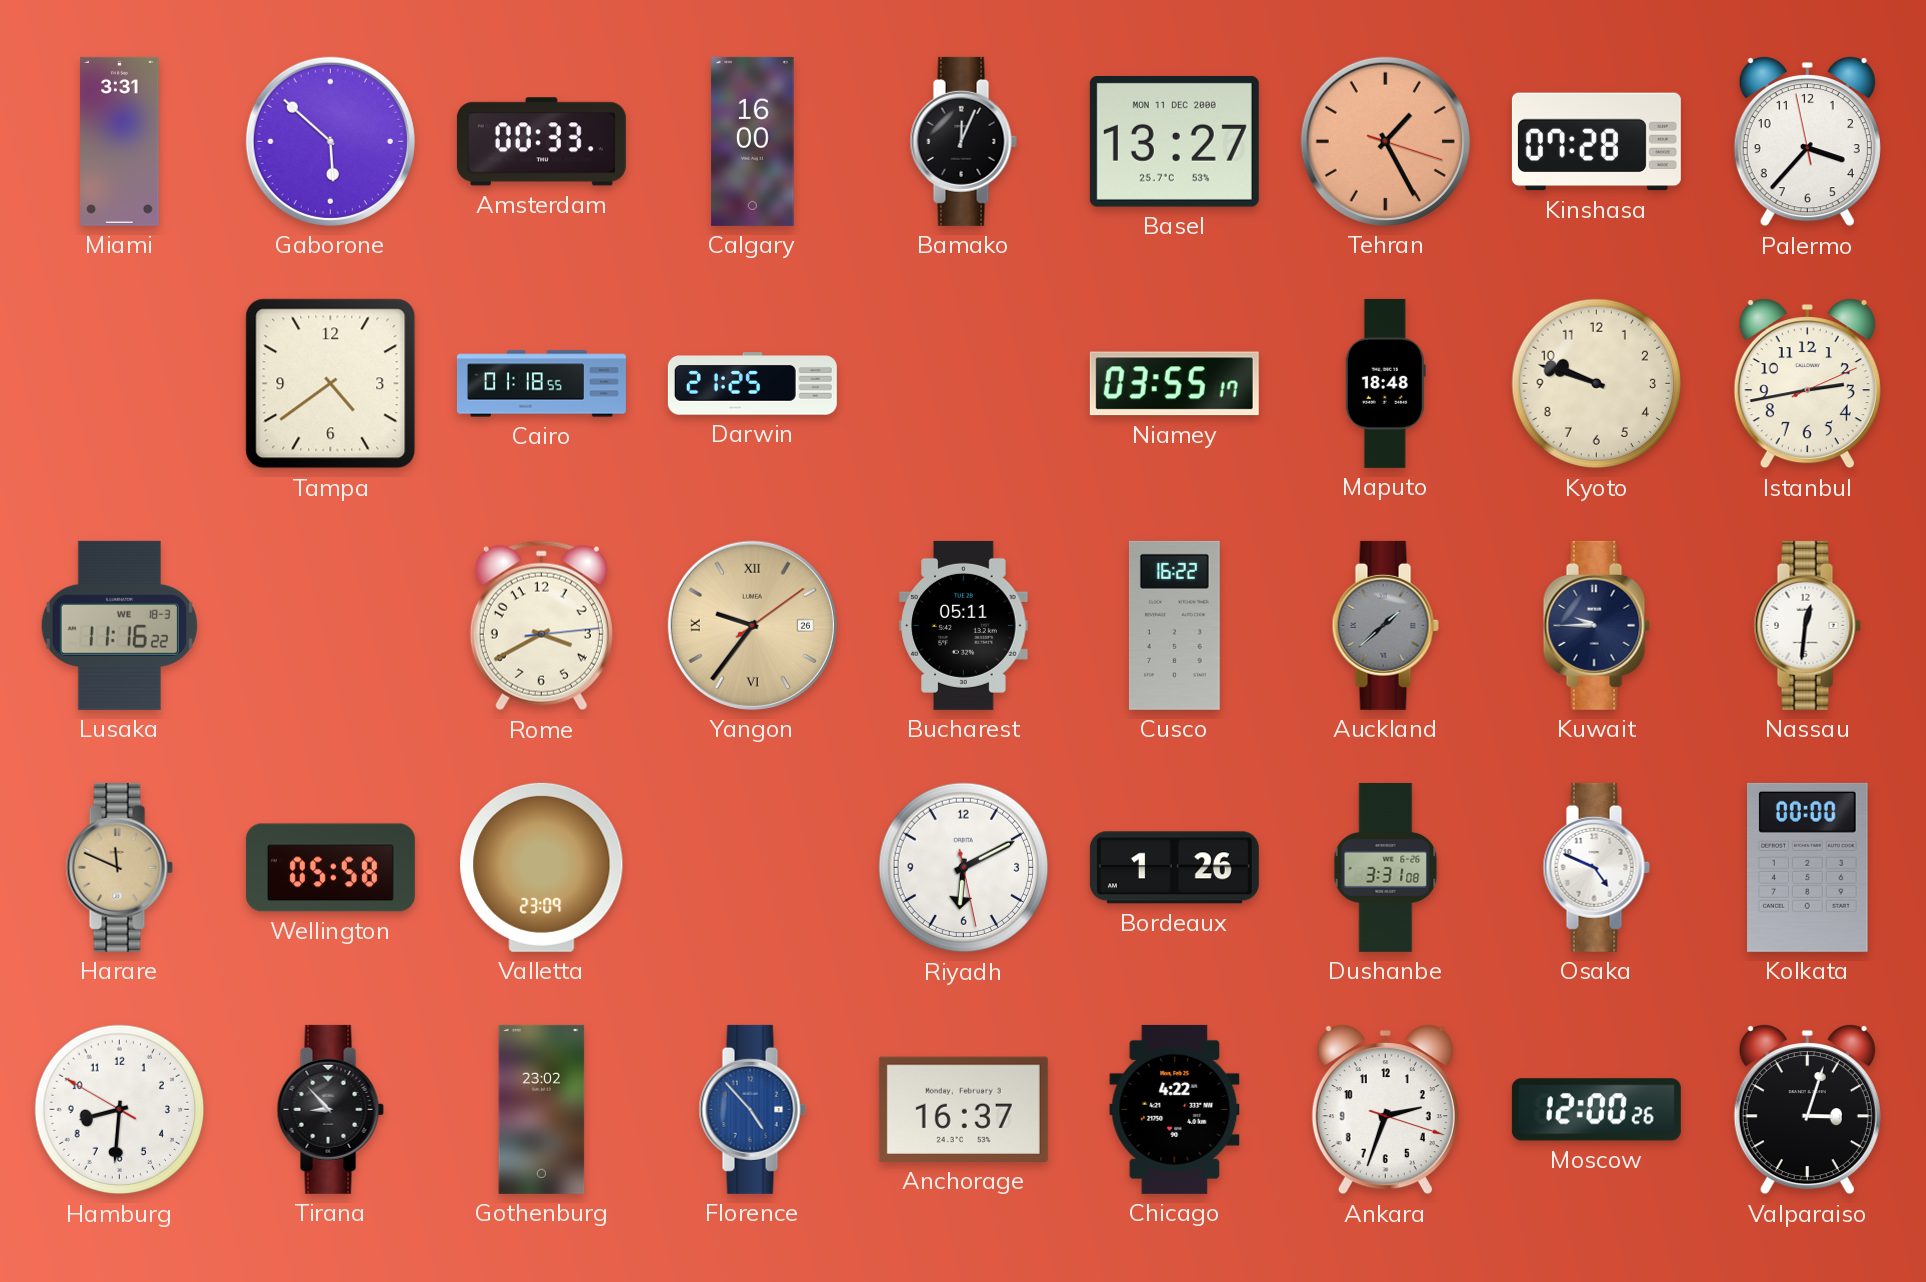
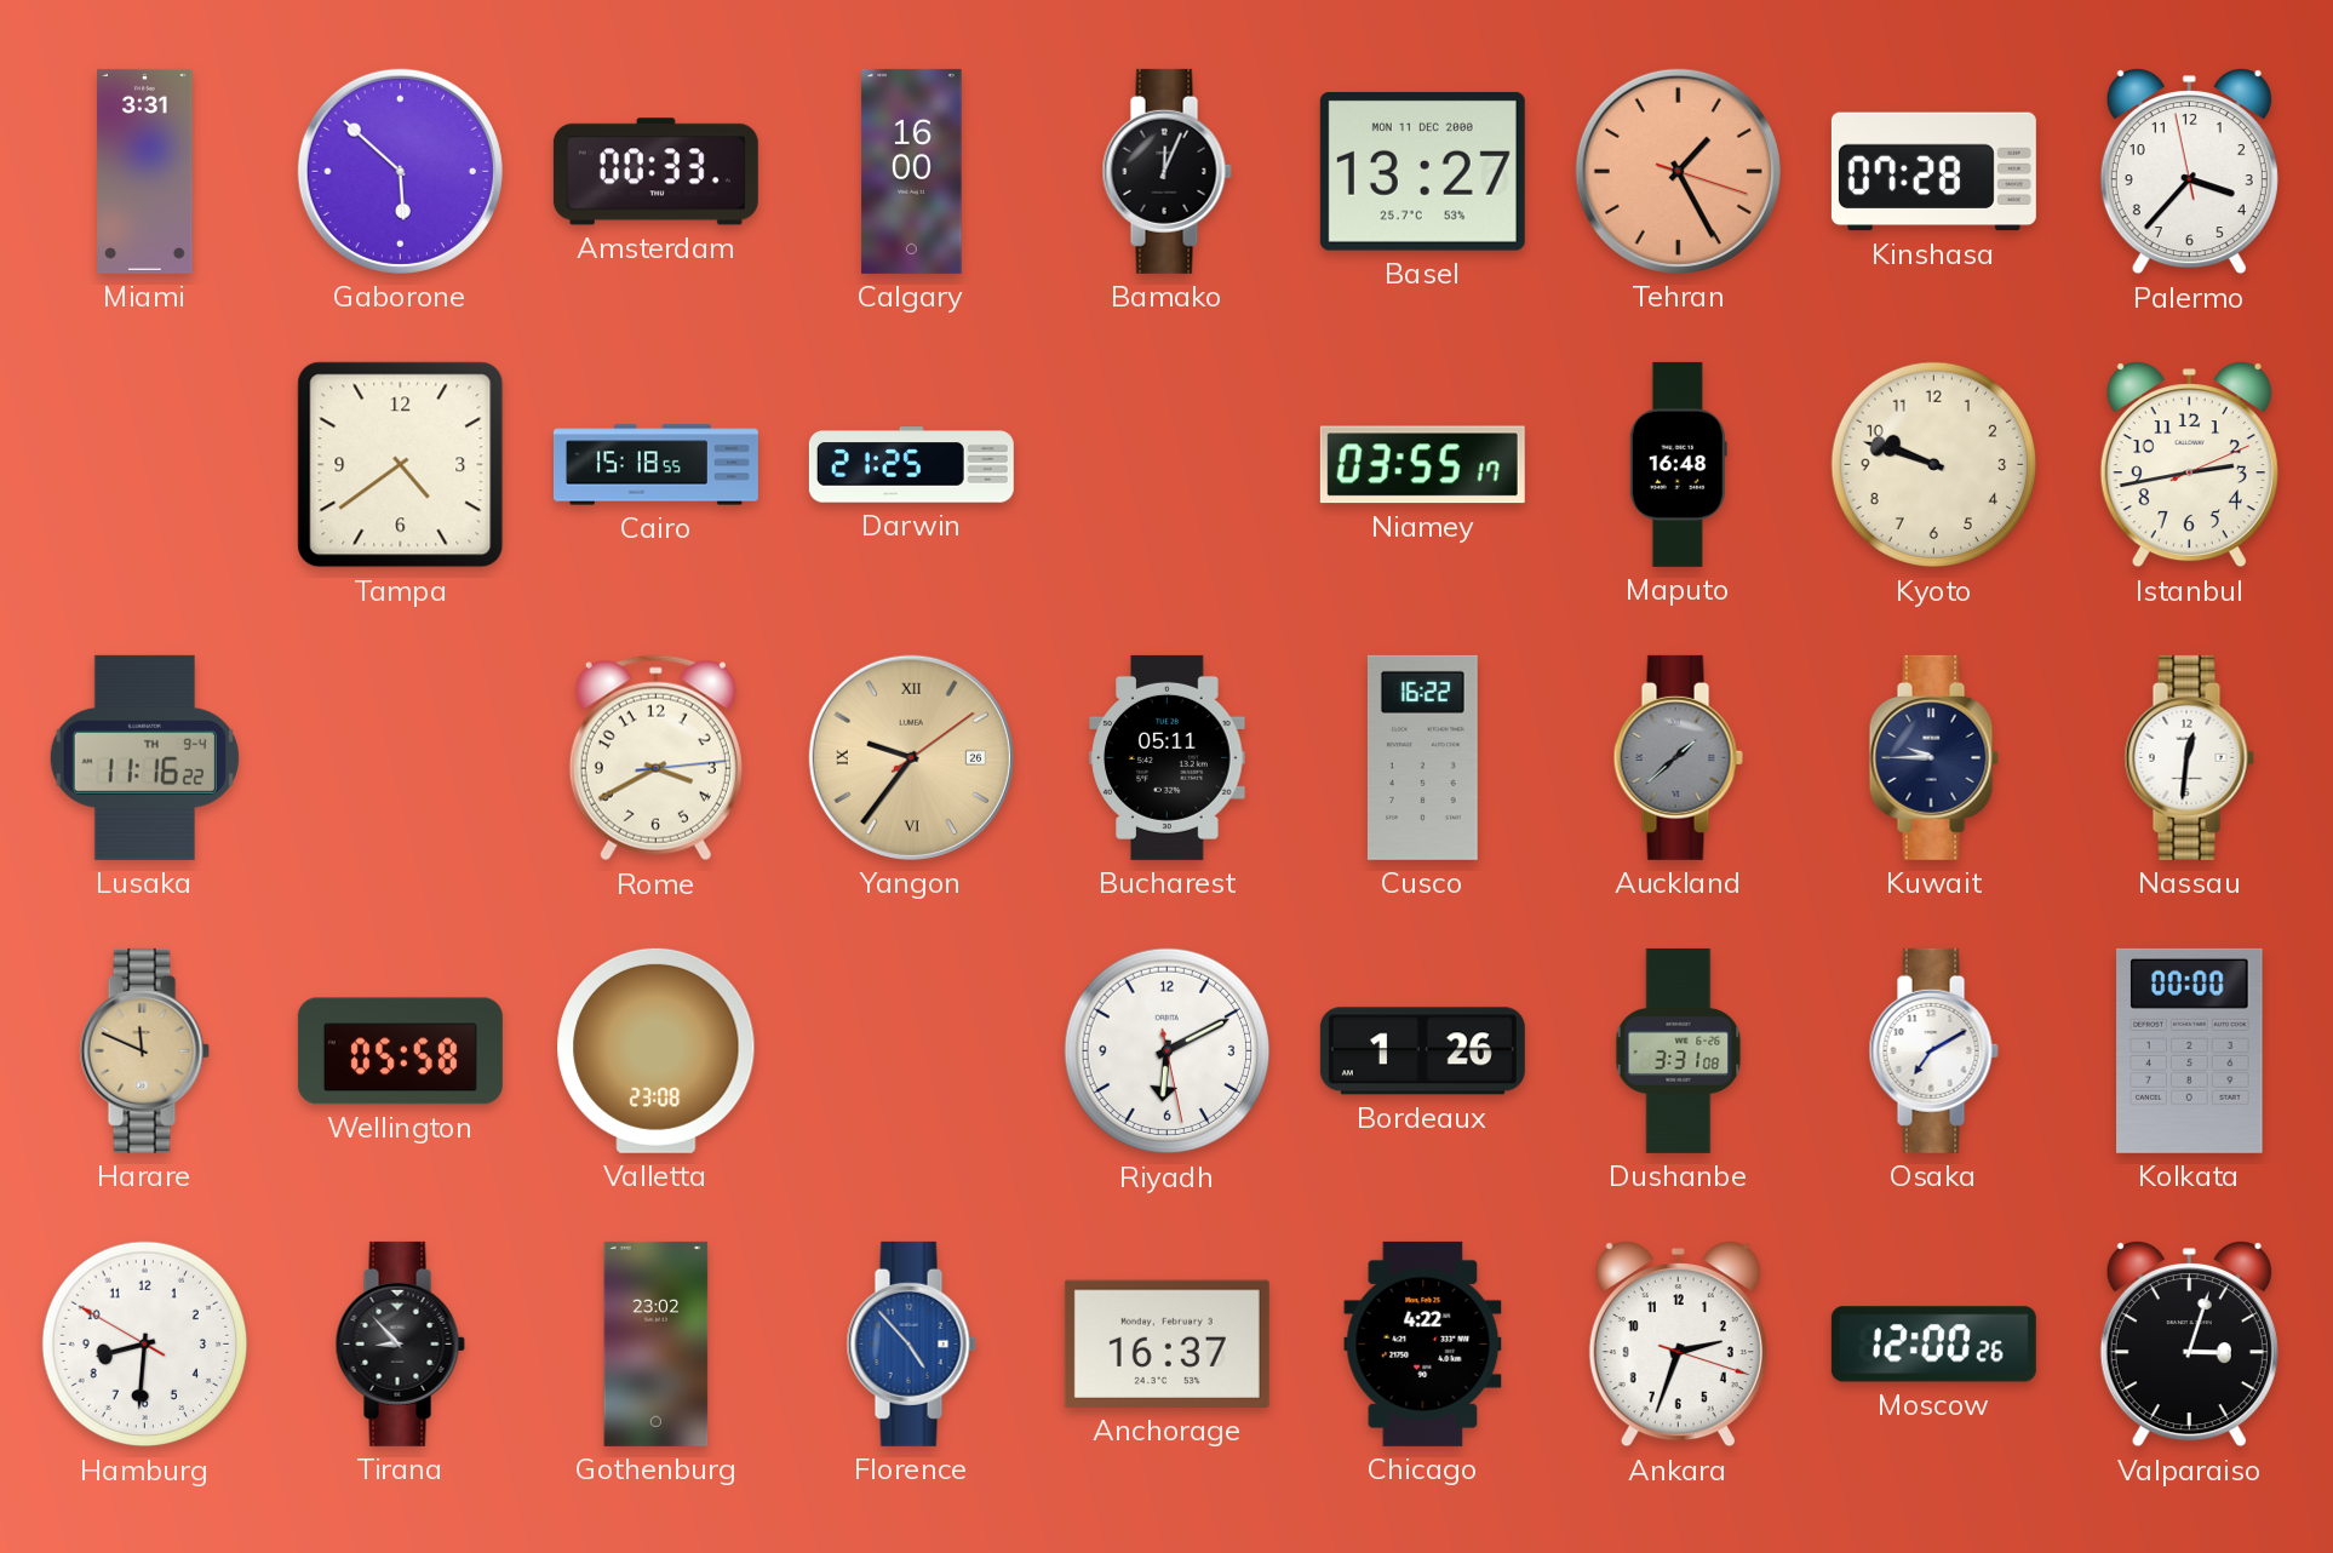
Cairo: 01:18 -> 15:18 (655, 465)
Maputo: 18:48 -> 16:48 (1678, 464)
Lusaka date: WE 18-3 -> TH 9-4 (144, 757)
Valletta: 23:09 -> 23:08 (657, 1050)
Osaka: 4:49 -> 7:10 (1933, 1050)
